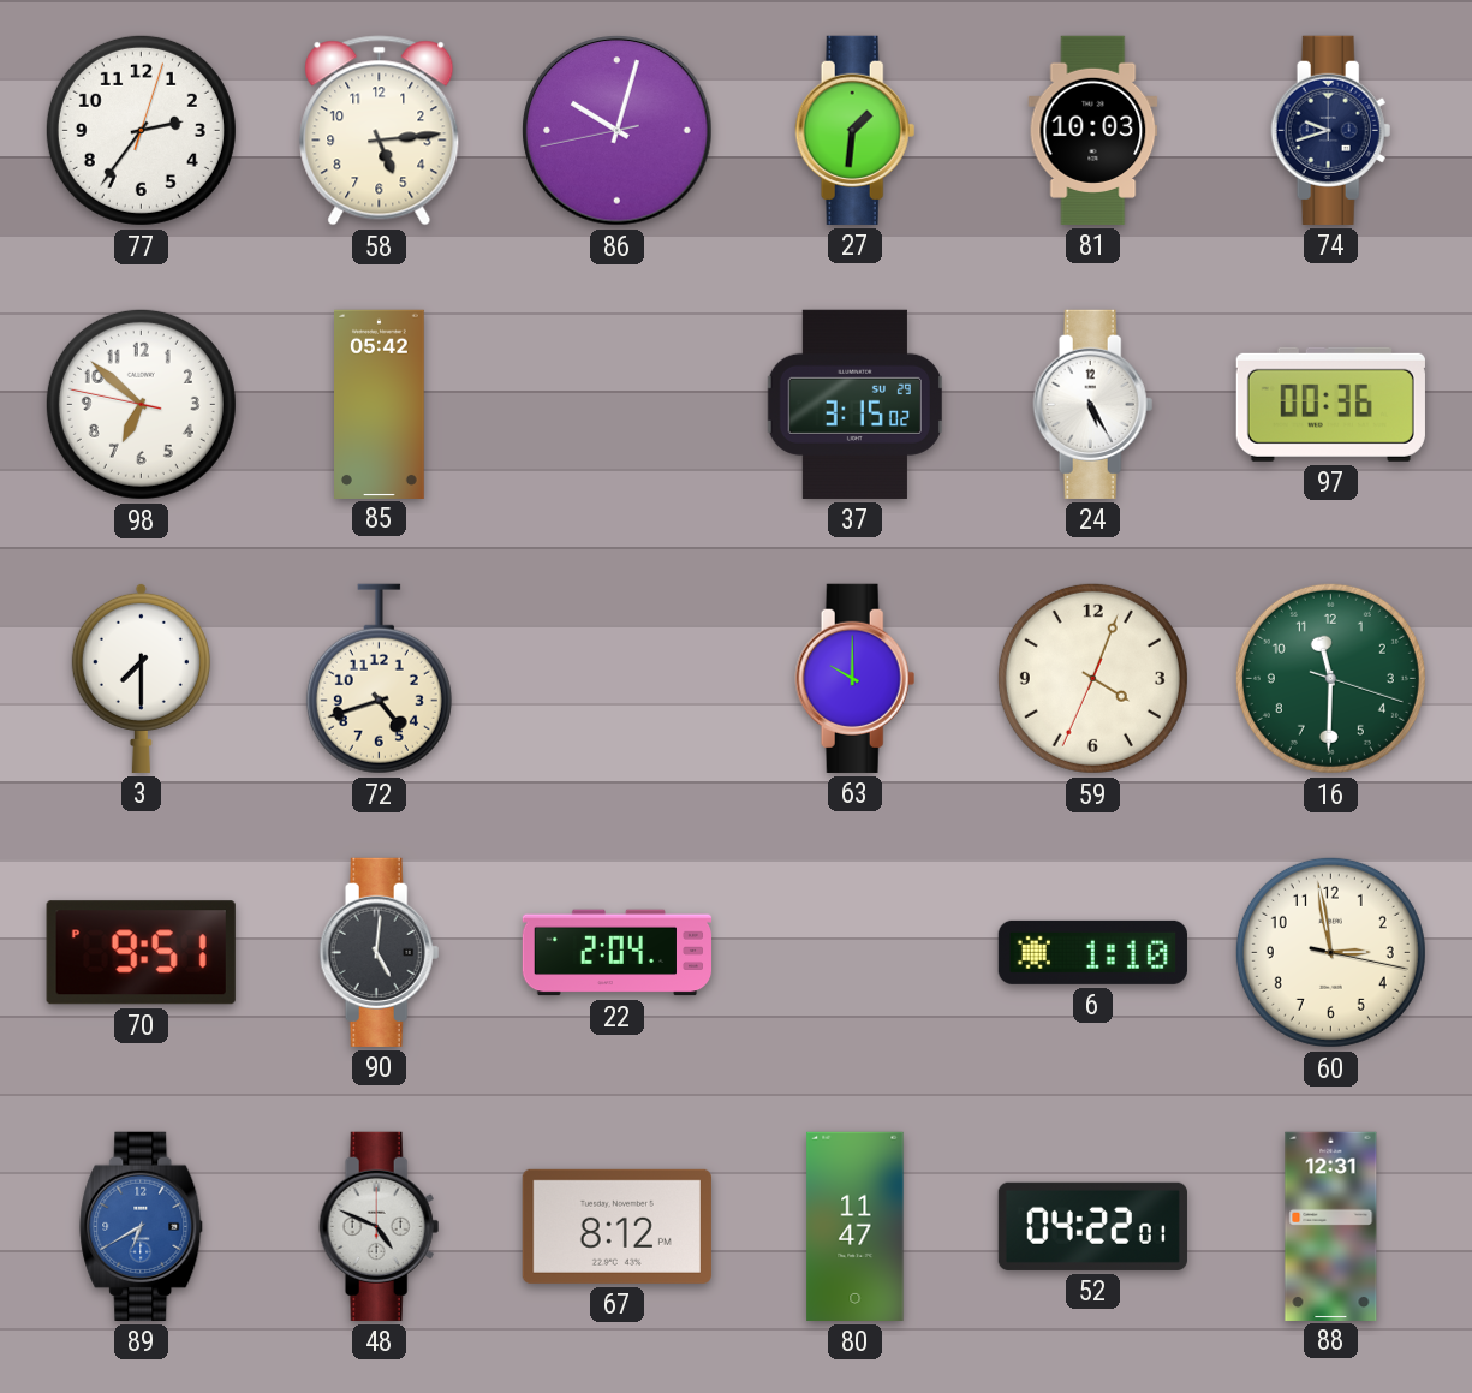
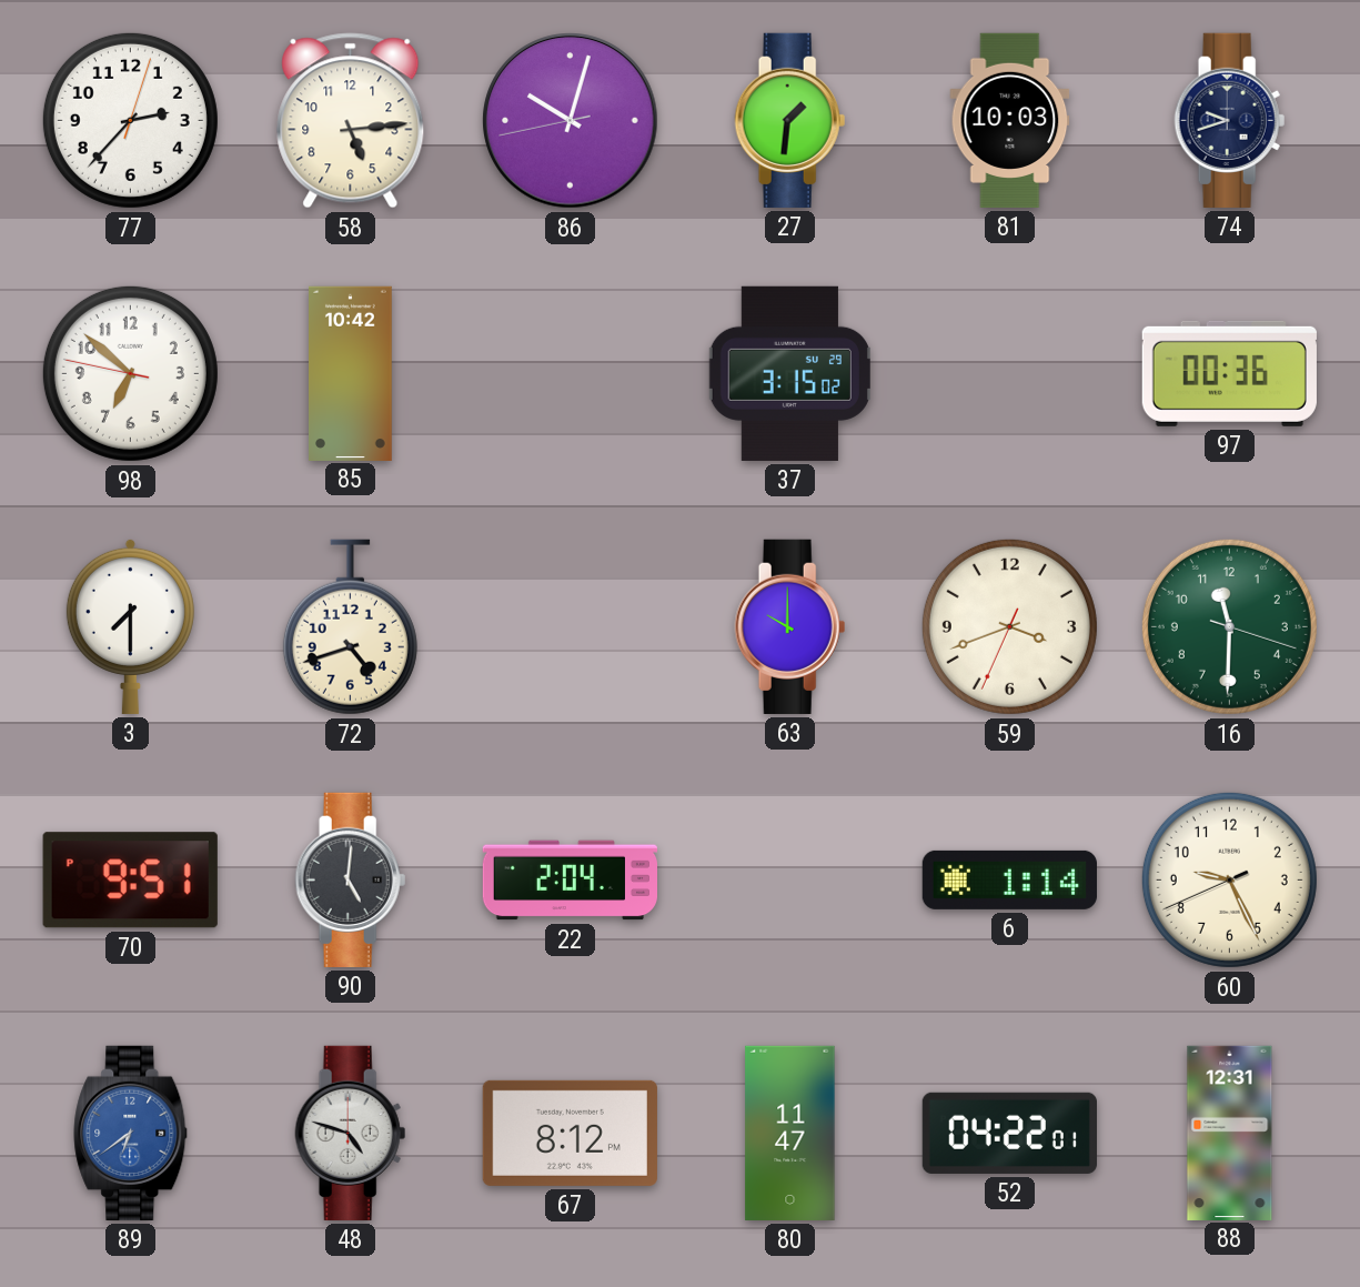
77: 2:36 -> 2:37 (130, 120)
85: 05:42 -> 10:42 (351, 373)
24: 5:25 -> none (1093, 404)
59: 4:03 -> 3:41 (1009, 626)
6: 1:10 -> 1:14 (1009, 879)
60: 2:58 -> 9:25 (1229, 879)
89: 6:40 -> 6:39 (131, 1133)
48: 4:49 -> 4:48 (351, 1133)
